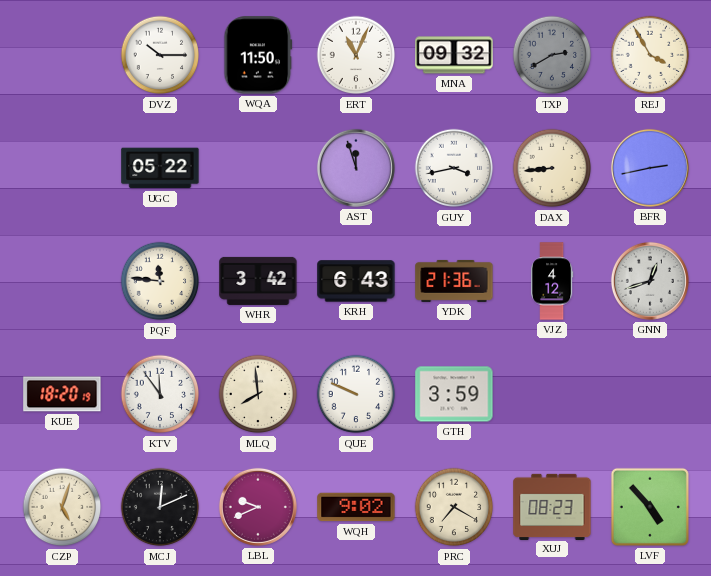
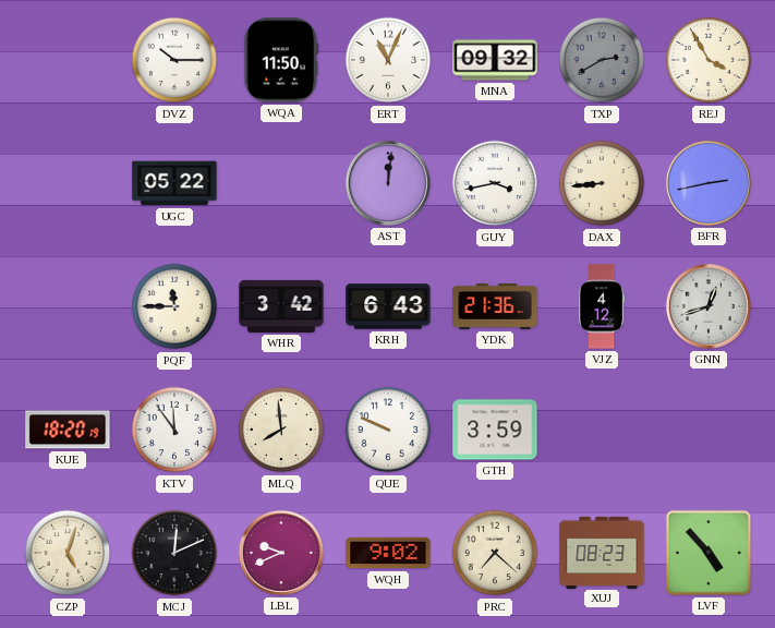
AST: 11:57 -> 12:01 (388, 183)
PQF: 11:46 -> 11:45 (174, 306)
PRC: 7:20 -> 7:22 (495, 553)
